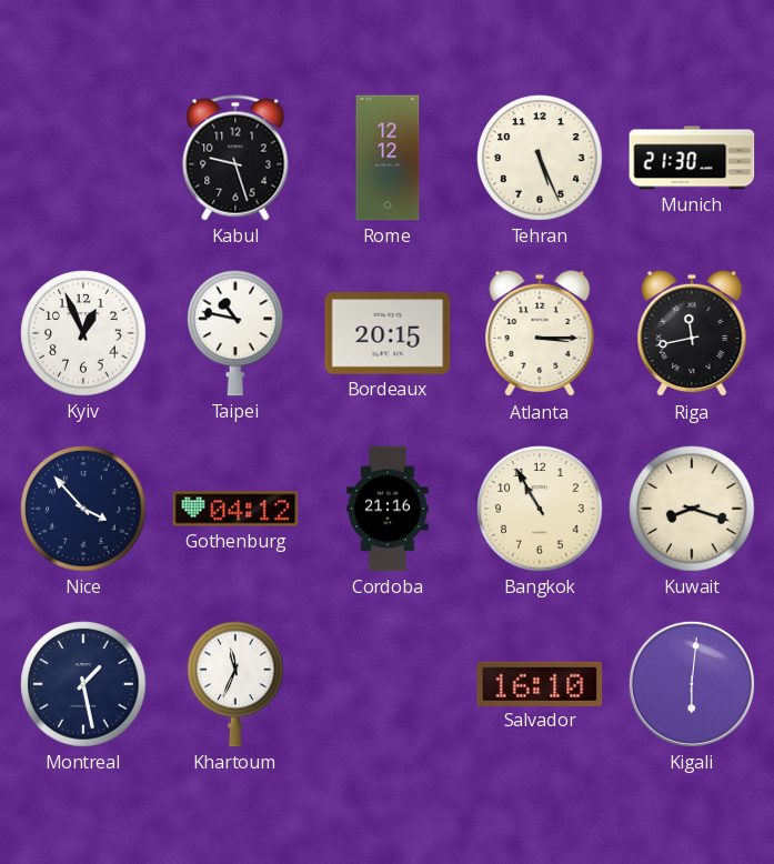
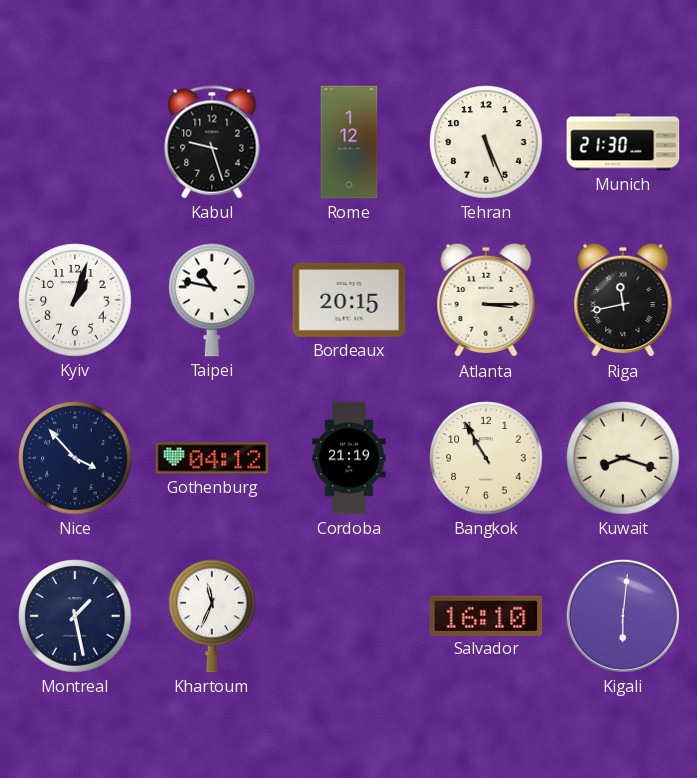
Rome: 12:12 -> 1:12 (349, 142)
Kyiv: 12:56 -> 1:03 (75, 300)
Cordoba: 21:16 -> 21:19 (349, 458)
